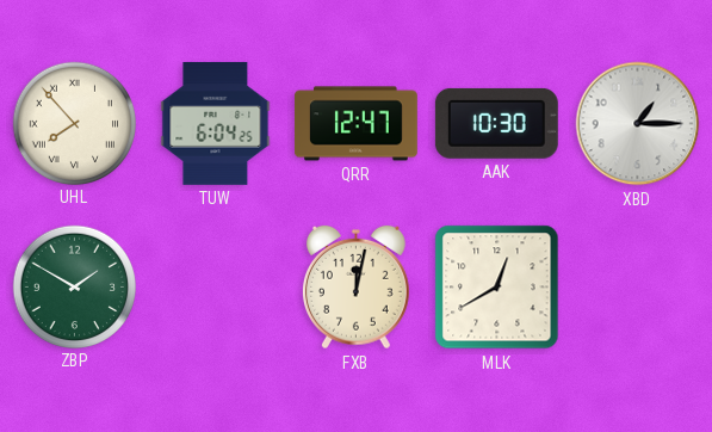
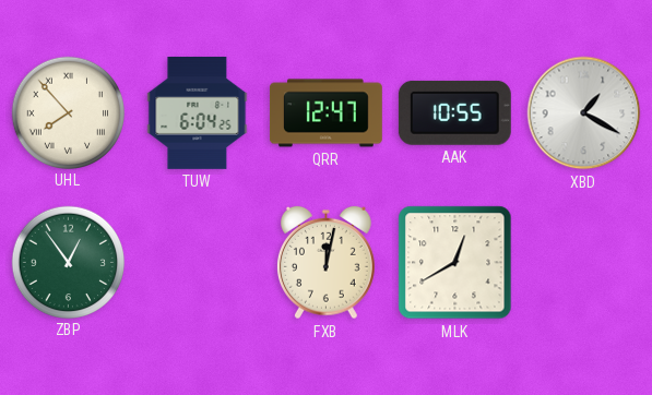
AAK: 10:30 -> 10:55 (454, 112)
XBD: 1:15 -> 1:20 (584, 113)
ZBP: 1:50 -> 12:54 (68, 262)
